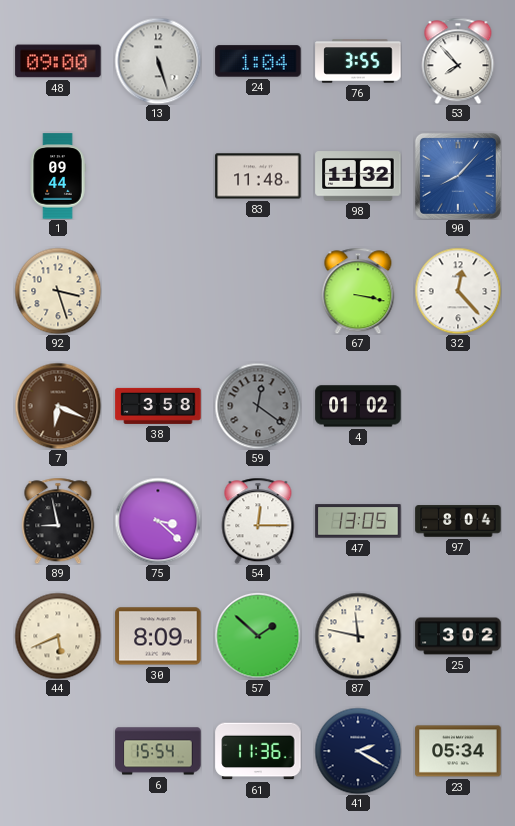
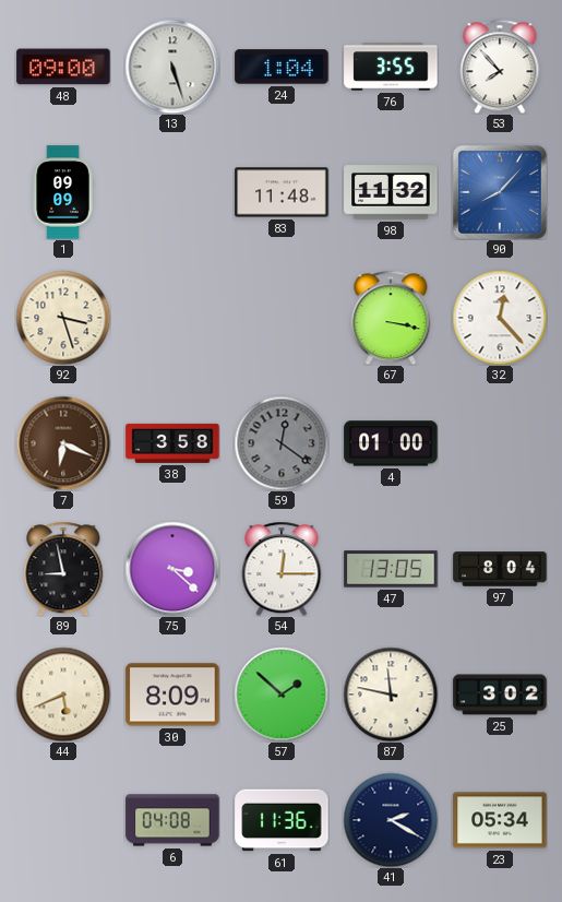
1: 09:44 -> 09:09 (63, 192)
4: 01:02 -> 01:00 (391, 443)
6: 15:54 -> 04:08 (172, 820)
